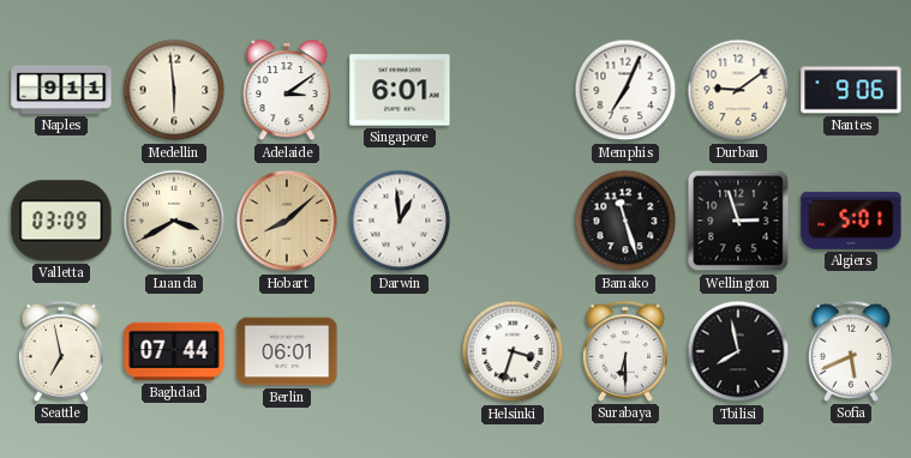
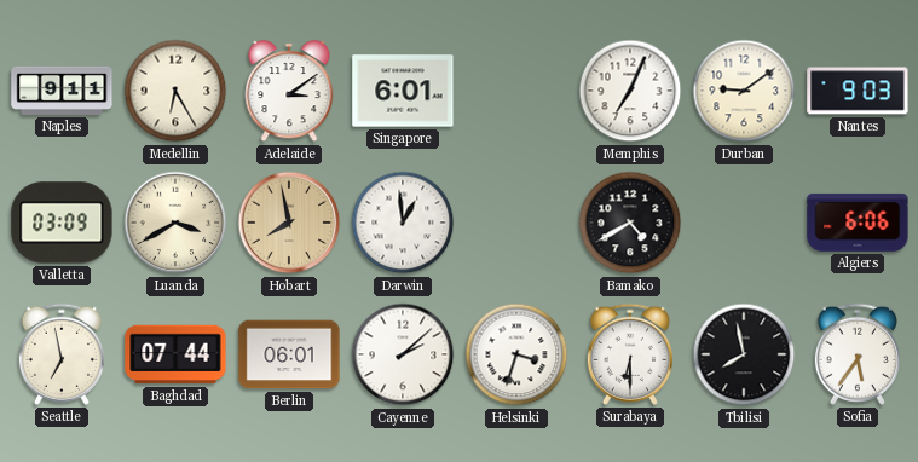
Medellin: 5:59 -> 6:25 (175, 91)
Nantes: 9:06 -> 9:03 (858, 91)
Hobart: 8:08 -> 7:58 (289, 223)
Bamako: 11:27 -> 4:40 (630, 223)
Wellington: 2:57 -> none (738, 221)
Algiers: 5:01 -> 6:06 (858, 223)
Cayenne: none -> 2:08 (403, 354)
Sofia: 5:41 -> 5:36 (858, 354)
